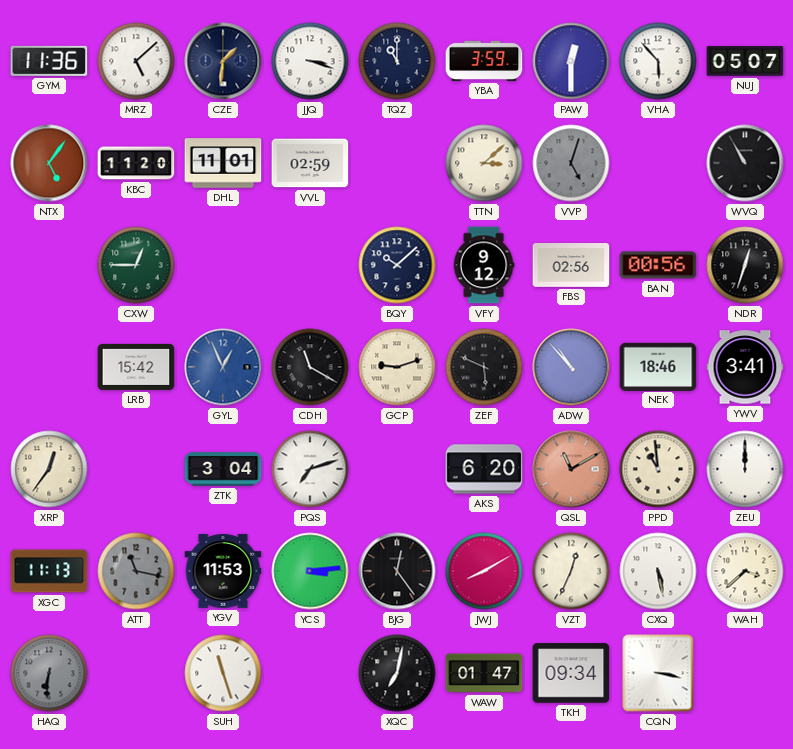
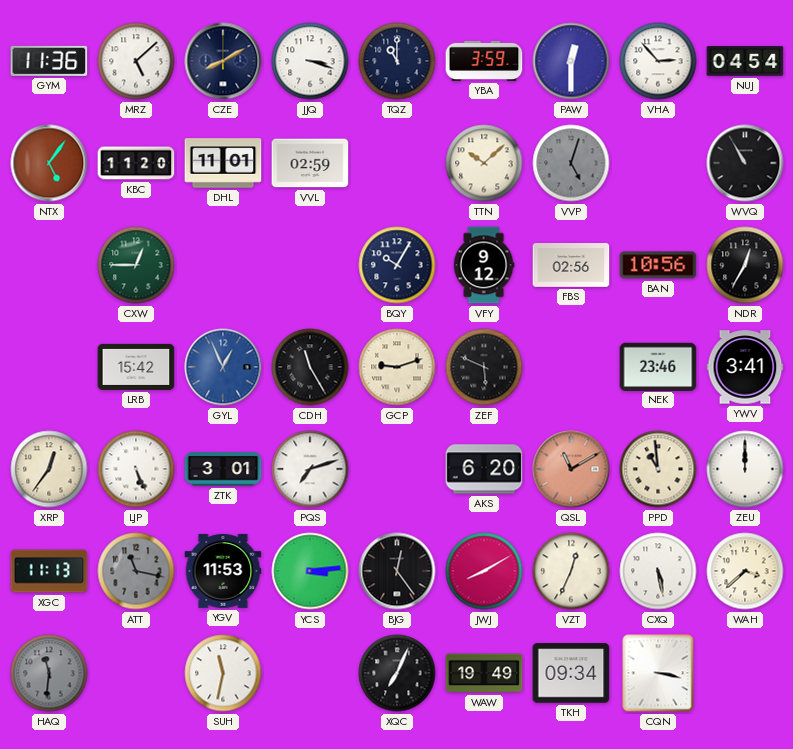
CZE: 1:31 -> 8:10 (223, 61)
VHA: 5:53 -> 2:53 (658, 61)
NUJ: 05:07 -> 04:54 (745, 61)
TTN: 3:08 -> 10:08 (484, 163)
BQY: 10:08 -> 10:05 (397, 265)
BAN: 00:56 -> 10:56 (658, 265)
NDR: 12:33 -> 12:35 (745, 265)
CDH: 11:20 -> 11:25 (310, 367)
ADW: 10:53 -> none (571, 367)
NEK: 18:46 -> 23:46 (658, 366)
LJP: none -> 5:26 (136, 469)
ZTK: 3:04 -> 3:01 (223, 469)
HAQ: 6:31 -> 11:31 (49, 673)
SUH: 11:27 -> 11:32 (223, 673)
XQC: 7:02 -> 7:04 (397, 673)
WAW: 01:47 -> 19:49 (484, 673)
